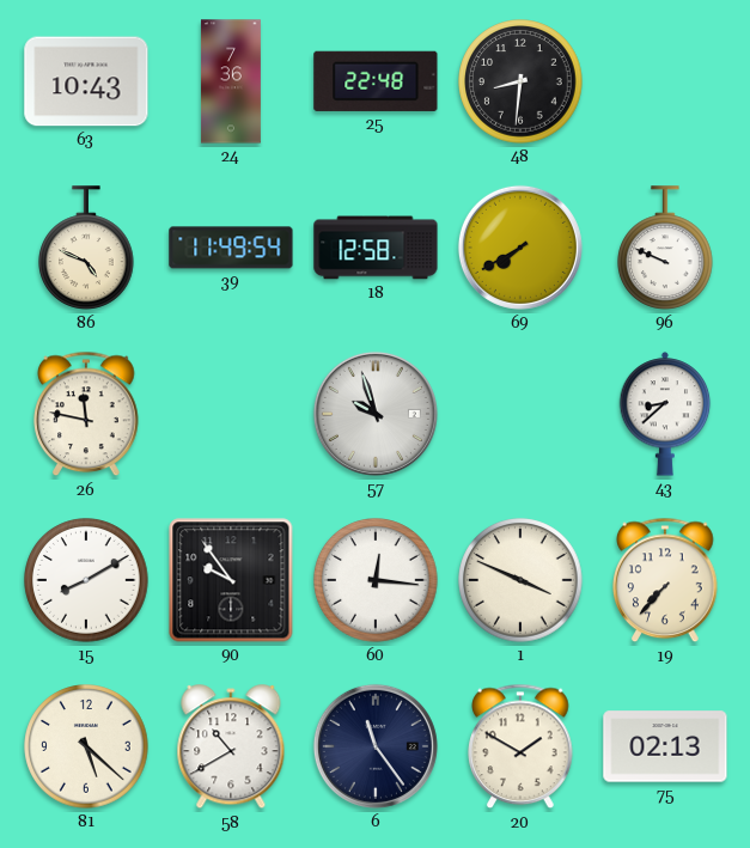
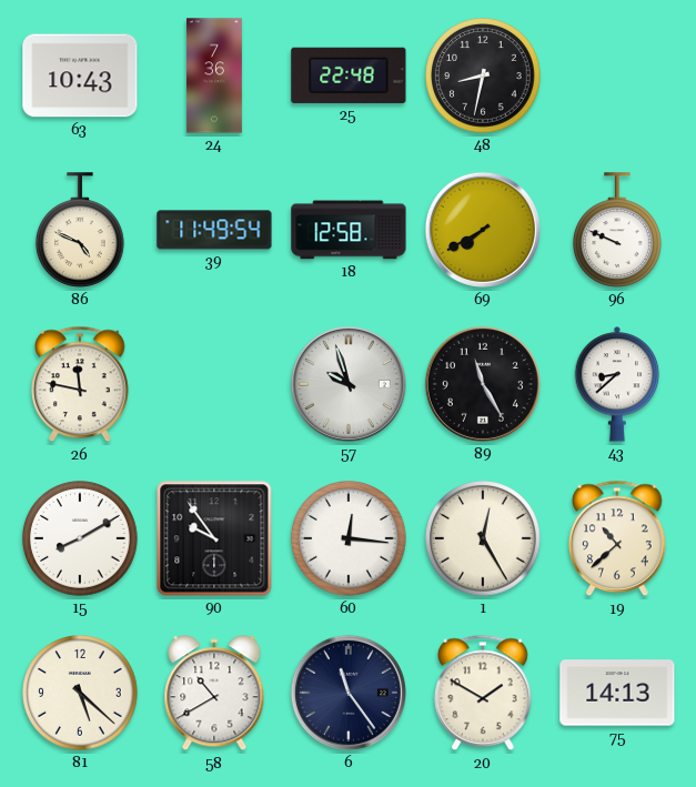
48: 8:31 -> 8:32 (483, 75)
89: none -> 11:25 (483, 384)
1: 3:49 -> 12:25 (483, 538)
19: 7:37 -> 10:38 (617, 538)
75: 02:13 -> 14:13 (617, 693)
